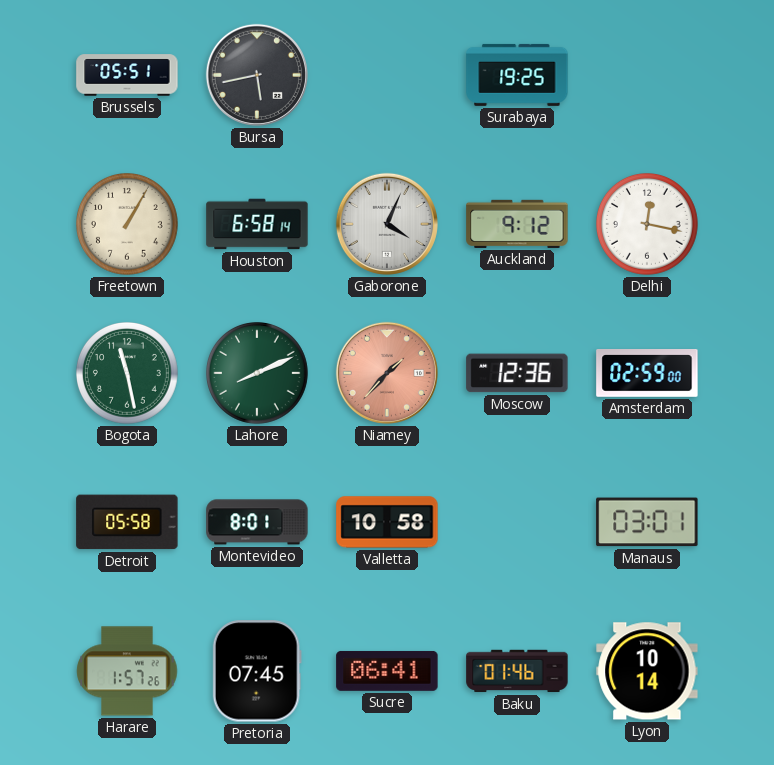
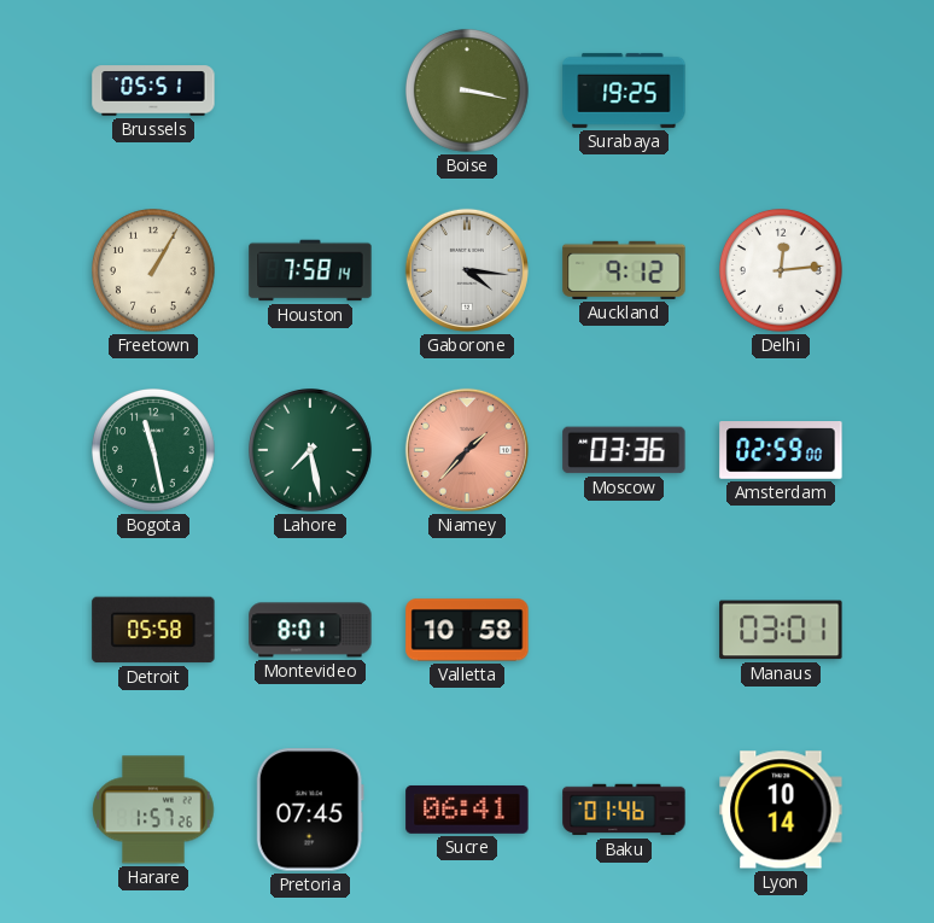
Bursa: 5:43 -> none (257, 75)
Boise: none -> 3:17 (468, 92)
Houston: 6:58 -> 7:58 (310, 270)
Gaborone: 4:04 -> 4:16 (467, 270)
Delhi: 12:17 -> 12:14 (782, 271)
Lahore: 8:11 -> 7:28 (311, 451)
Moscow: 12:36 -> 03:36 (624, 450)
